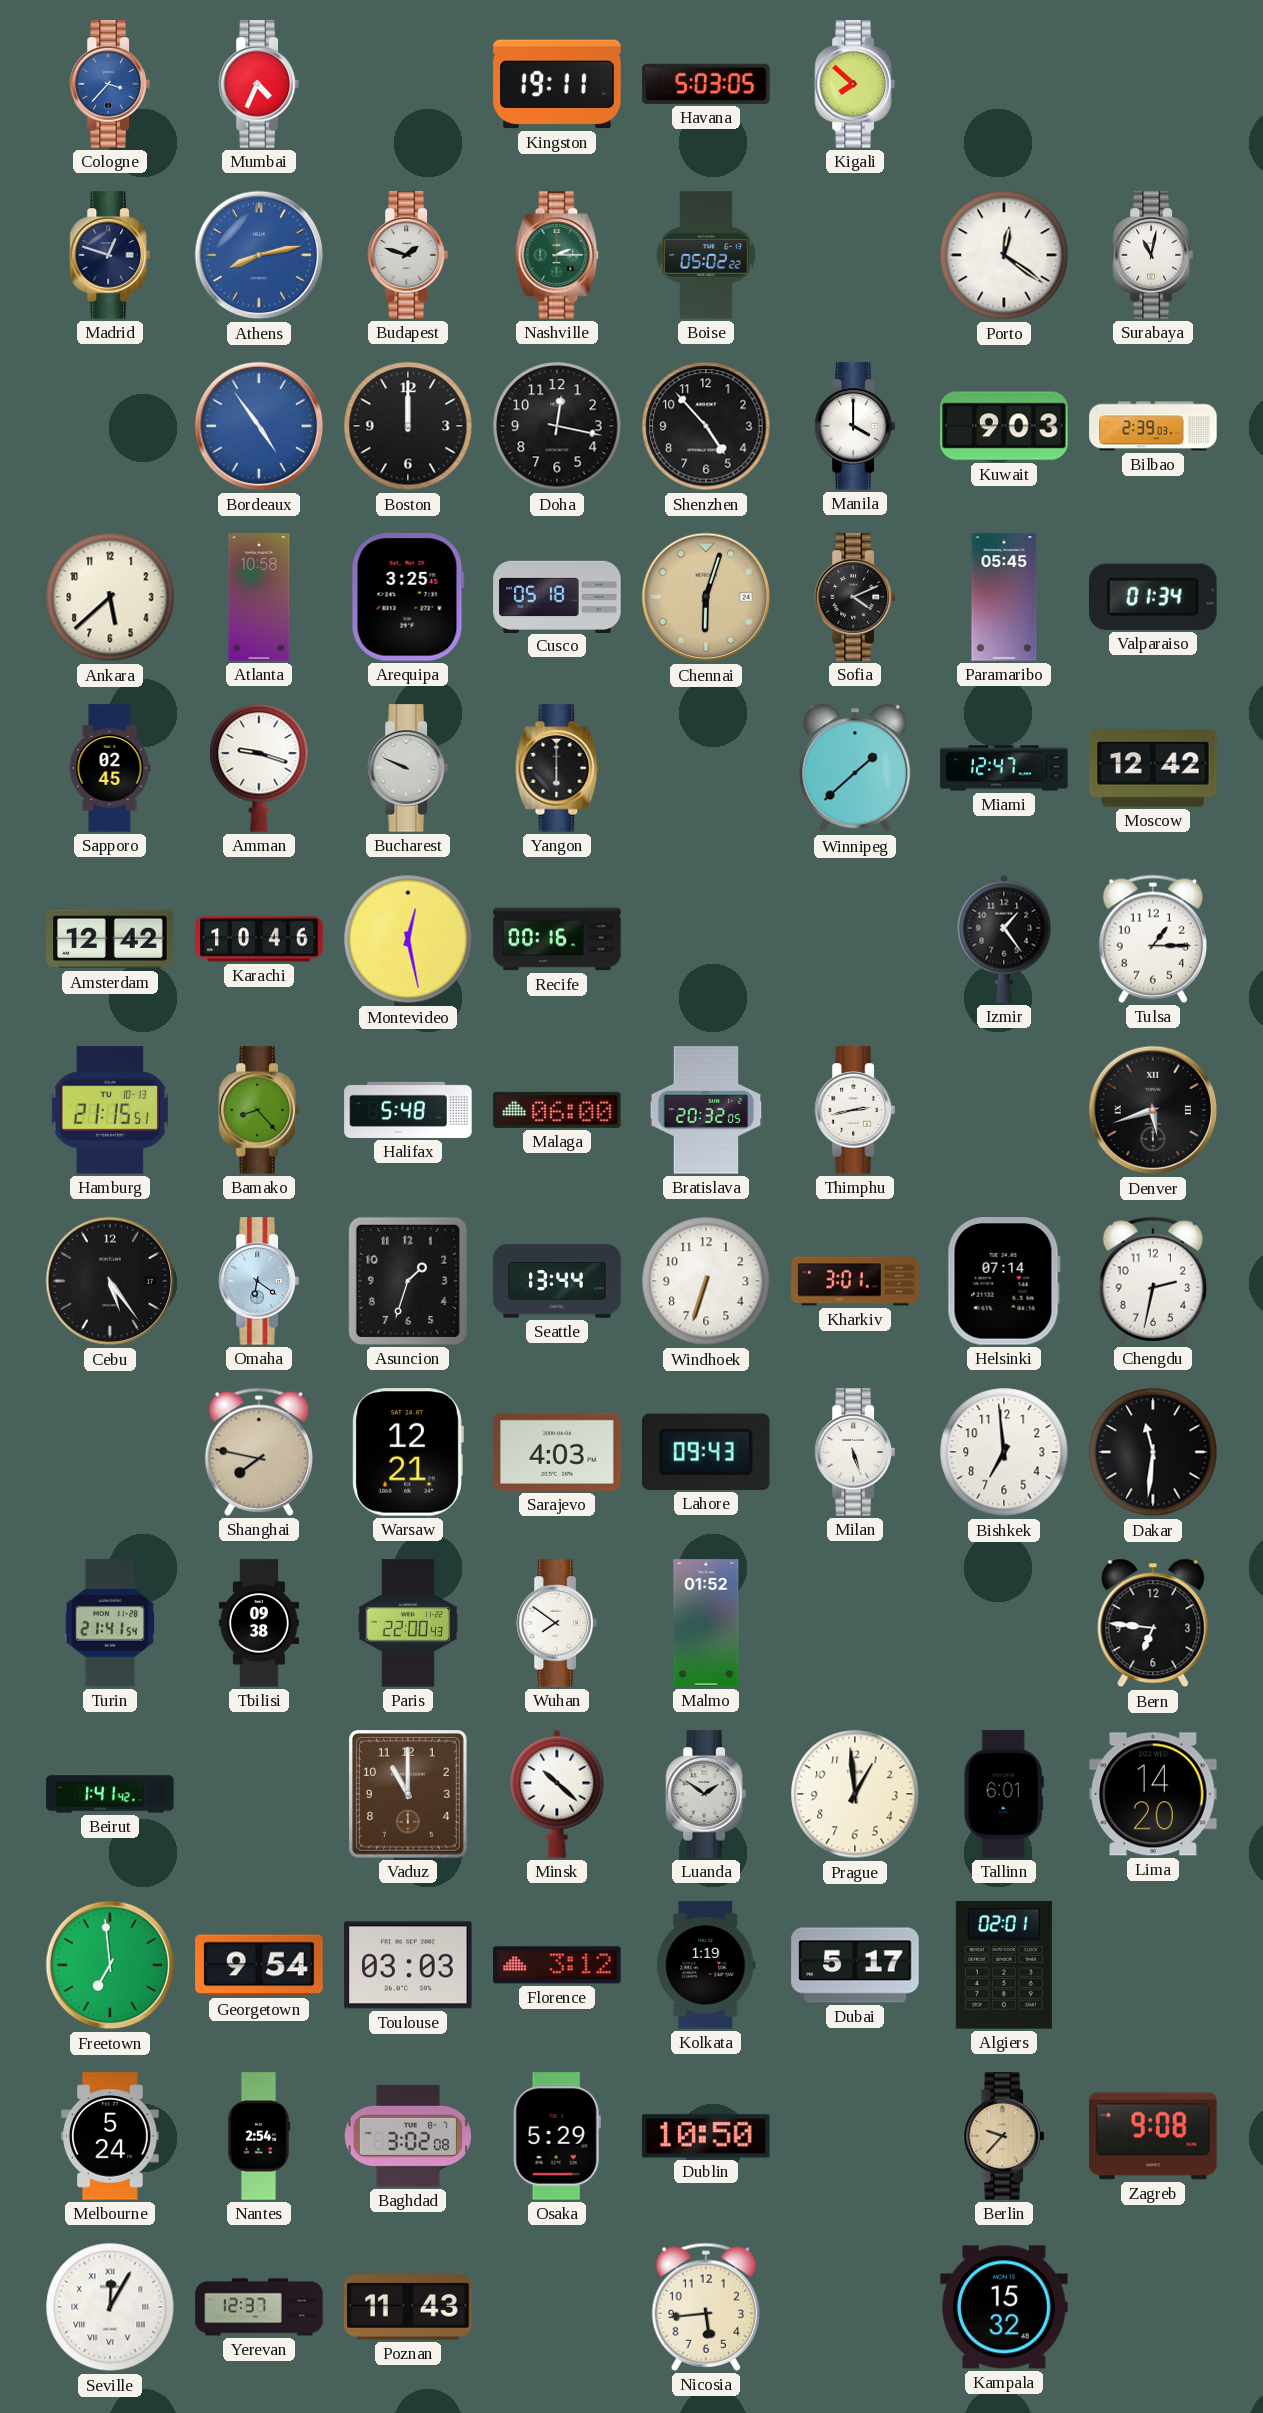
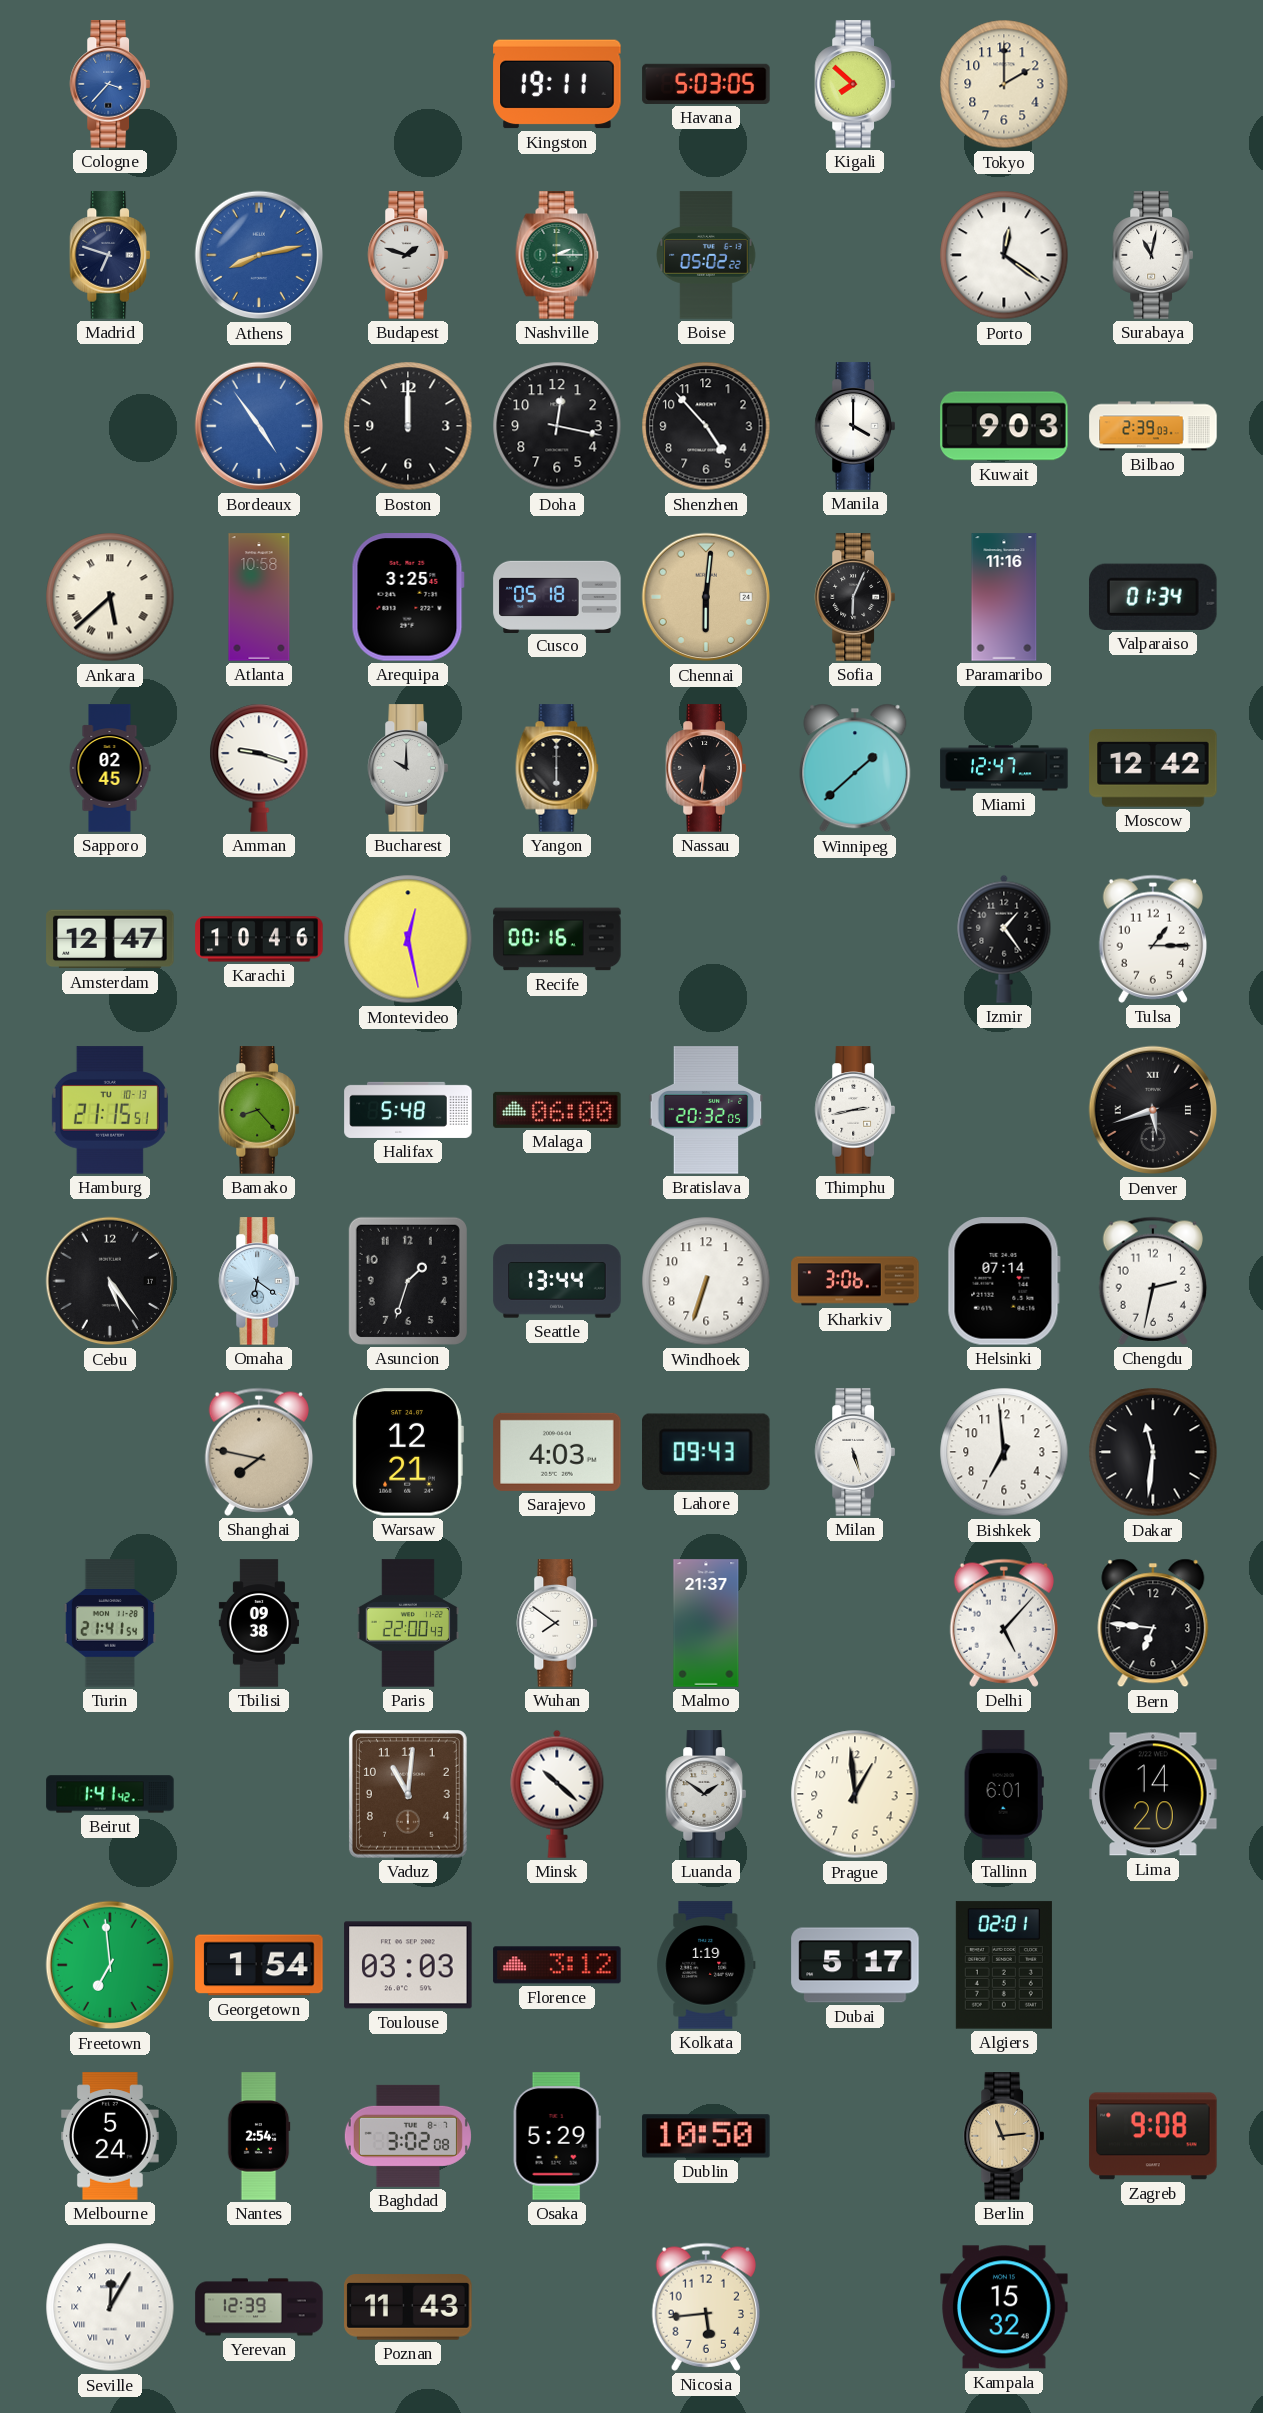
Mumbai: 4:34 -> none (259, 84)
Tokyo: none -> 2:00 (1004, 84)
Madrid: 12:48 -> 6:48 (110, 255)
Ankara numerals: Arabic -> Roman (110, 597)
Chennai: 6:03 -> 6:01 (706, 597)
Sofia: 4:11 -> 6:04 (855, 597)
Paramaribo: 05:45 -> 11:16 (1004, 597)
Bucharest: 9:49 -> 10:00 (408, 768)
Nassau: none -> 6:31 (706, 768)
Amsterdam: 12:42 -> 12:47 (110, 939)
Kharkiv: 3:01 -> 3:06 (855, 1281)
Malmo: 01:52 -> 21:37 (706, 1623)
Delhi: none -> 5:07 (1003, 1623)
Vaduz: 11:00 -> 11:01 (408, 1795)
Georgetown: 9:54 -> 1:54 (259, 1965)
Berlin: 9:37 -> 11:14 (1004, 2136)
Yerevan: 12:37 -> 12:39 (259, 2307)
